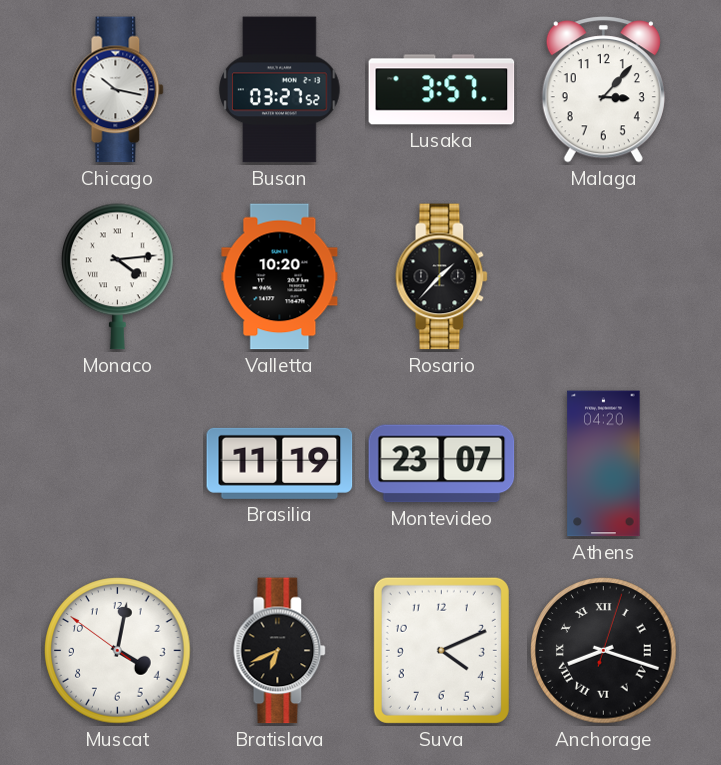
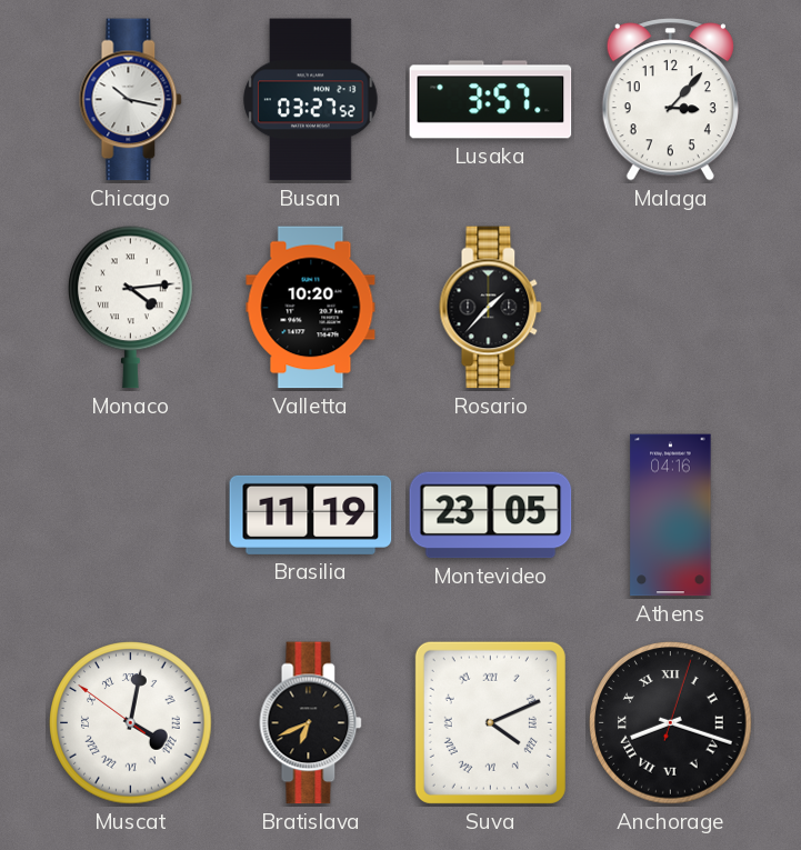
Montevideo: 23:07 -> 23:05 (491, 516)
Athens: 04:20 -> 04:16 (671, 516)
Muscat numerals: Arabic -> Roman (131, 723)
Suva numerals: Arabic -> Roman (490, 722)
